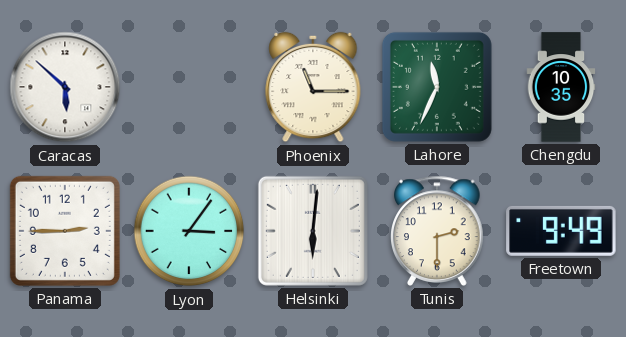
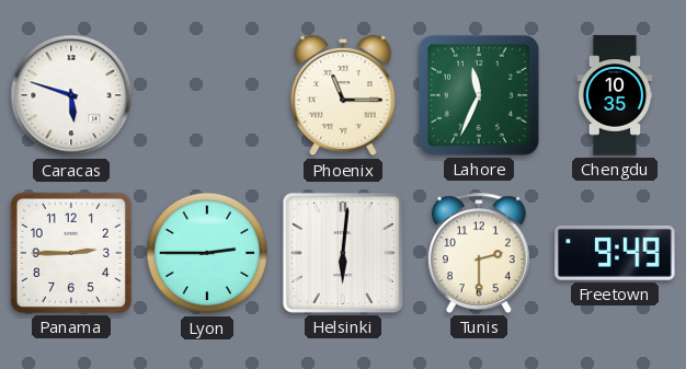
Caracas: 5:52 -> 5:48 (71, 95)
Lyon: 3:06 -> 2:45 (207, 253)
